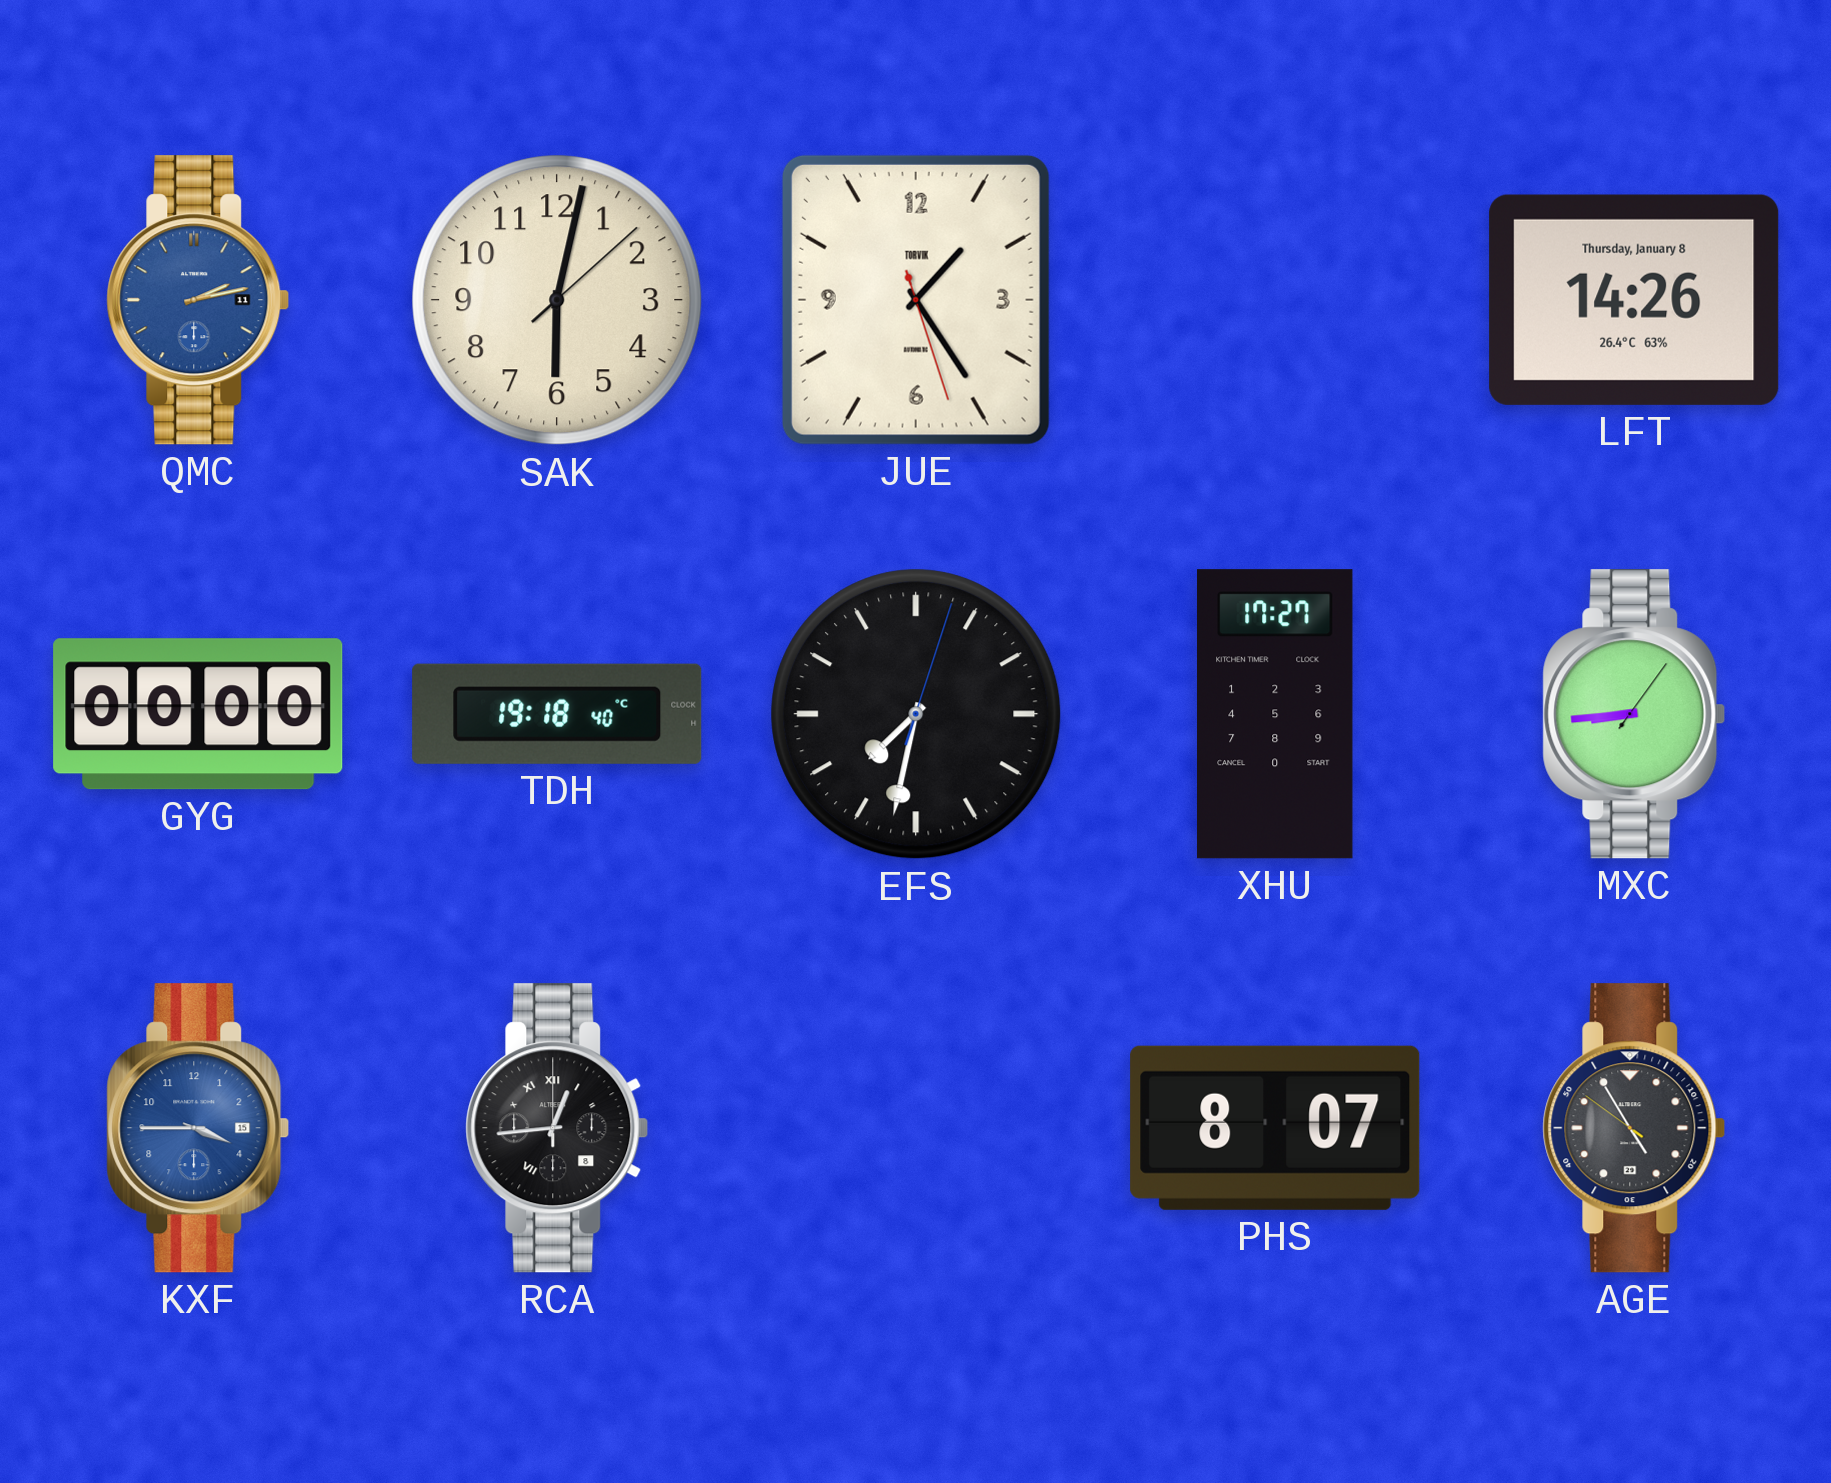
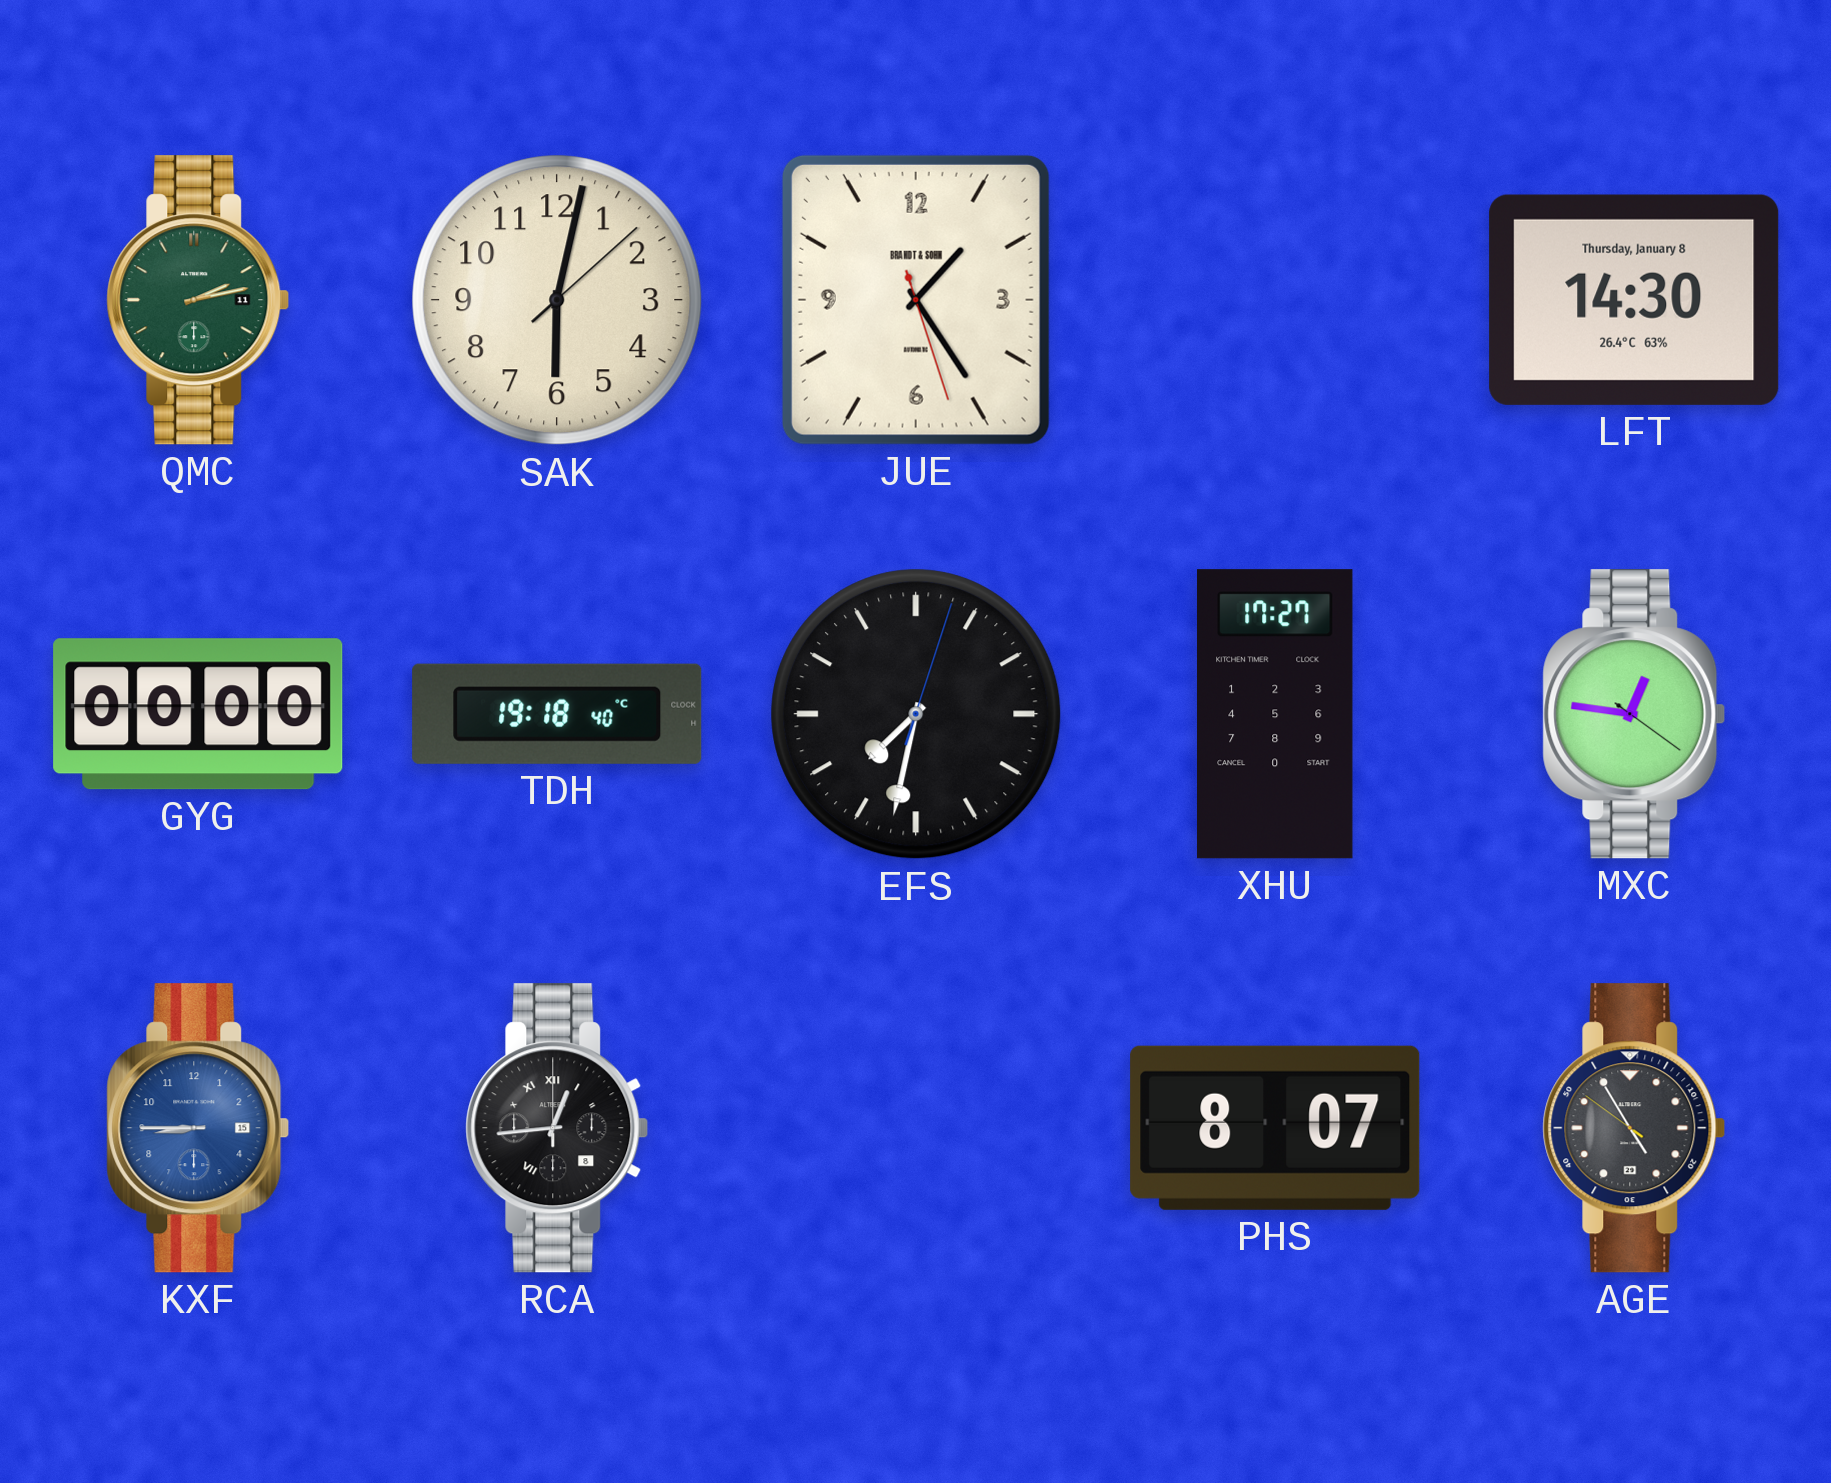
QMC dial: blue -> green (198, 300)
JUE brand: TORVIK -> BRANDT & SOHN (916, 300)
LFT: 14:26 -> 14:30 (1634, 300)
MXC: 8:44 -> 12:46 (1634, 714)
KXF: 3:45 -> 8:45 (198, 1128)
